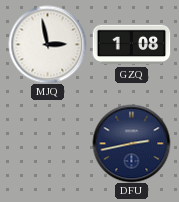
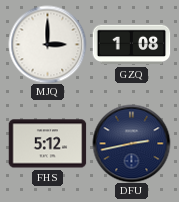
MJQ: 2:58 -> 3:00 (47, 44)
FHS: none -> 5:12 (47, 144)
